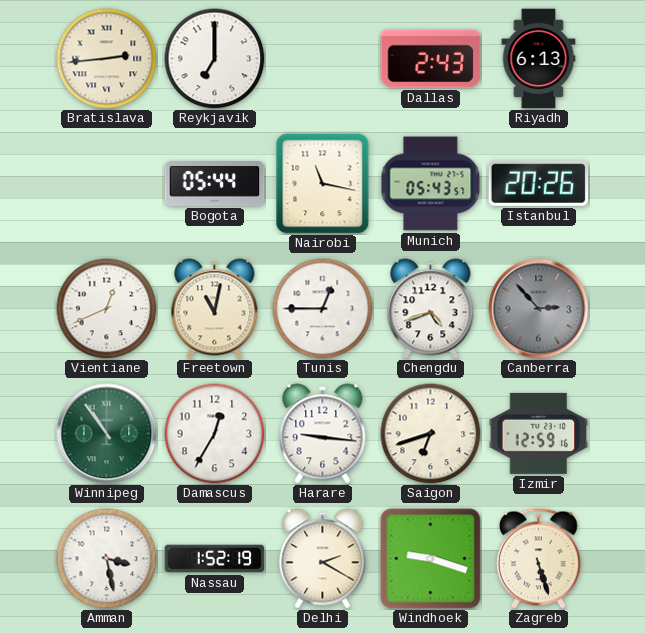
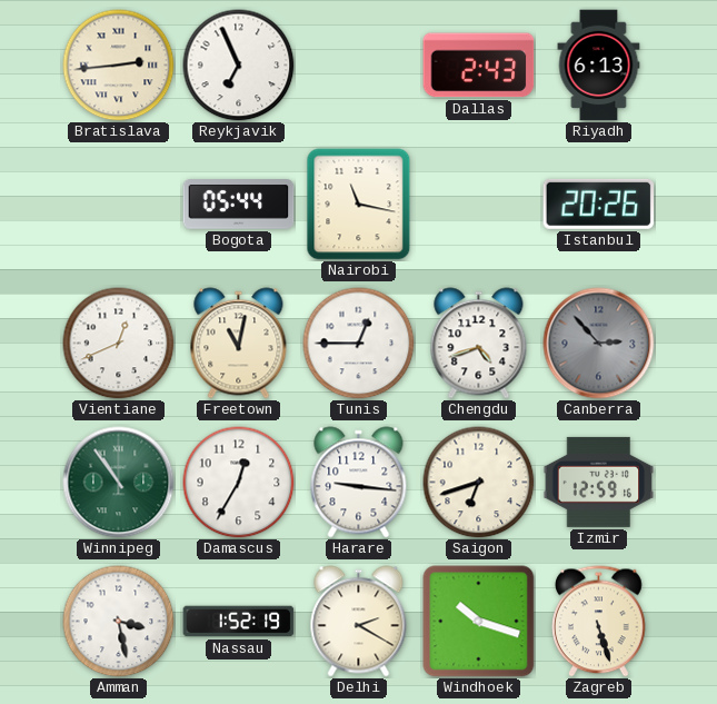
Reykjavik: 7:00 -> 6:56 (239, 66)
Munich: 05:43 -> none (431, 184)
Windhoek: 9:18 -> 10:18 (479, 622)
